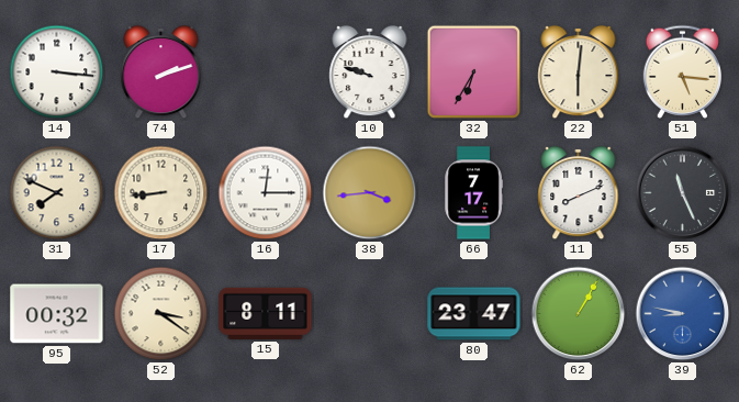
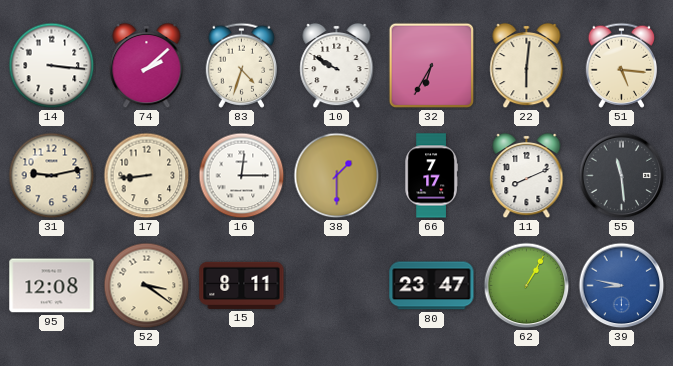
74: 2:12 -> 2:08 (147, 66)
83: none -> 4:33 (242, 65)
10: 9:48 -> 9:50 (337, 66)
31: 7:49 -> 9:13 (52, 176)
38: 3:44 -> 1:30 (337, 176)
55: 11:26 -> 11:29 (622, 176)
95: 00:32 -> 12:08 (52, 286)
